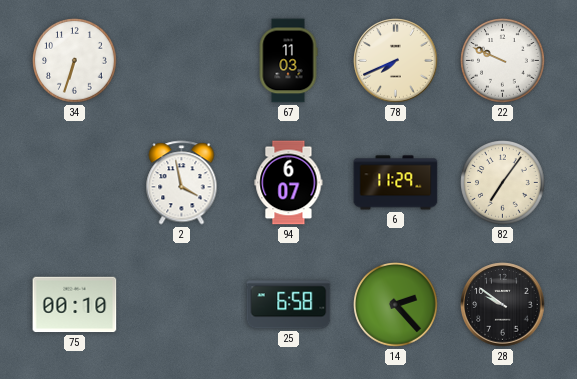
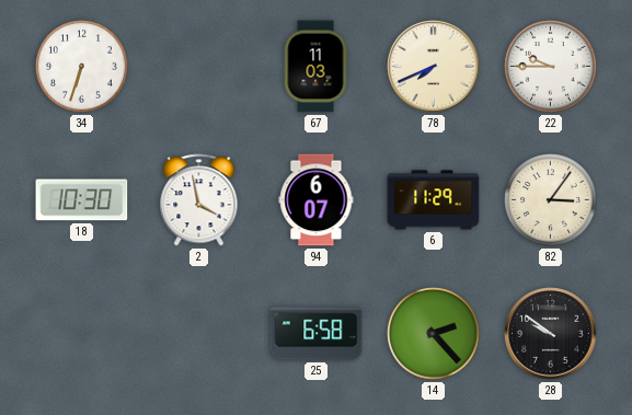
22: 9:49 -> 9:45 (551, 67)
18: none -> 10:30 (82, 200)
82: 7:06 -> 3:06 (551, 200)
75: 00:10 -> none (75, 305)
